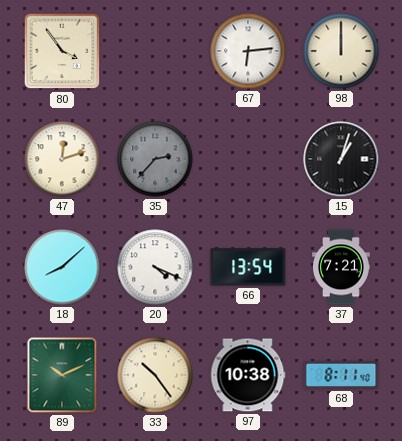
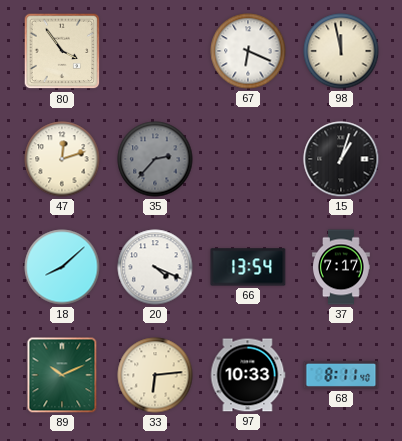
67: 6:14 -> 6:19 (248, 51)
98: 12:00 -> 11:58 (341, 51)
37: 7:21 -> 7:17 (342, 267)
33: 10:24 -> 6:14 (155, 375)
97: 10:38 -> 10:33 (248, 375)
